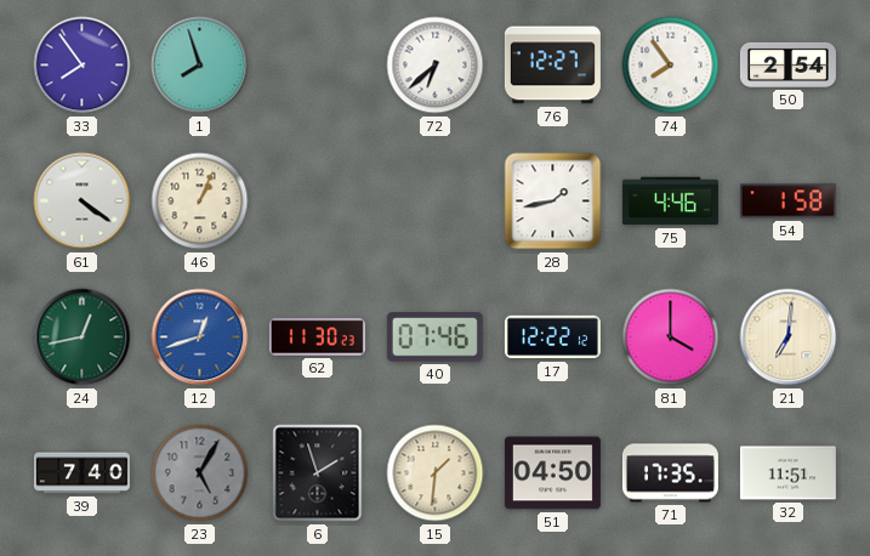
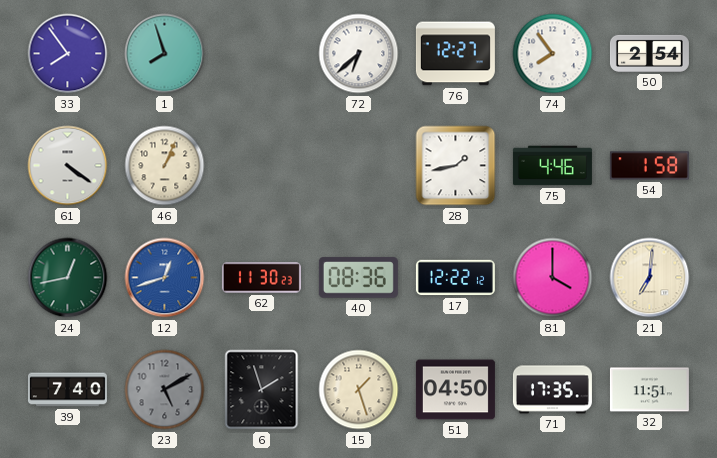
40: 07:46 -> 08:36 (358, 278)
23: 5:05 -> 5:10 (165, 390)
15: 1:31 -> 1:27 (359, 390)
